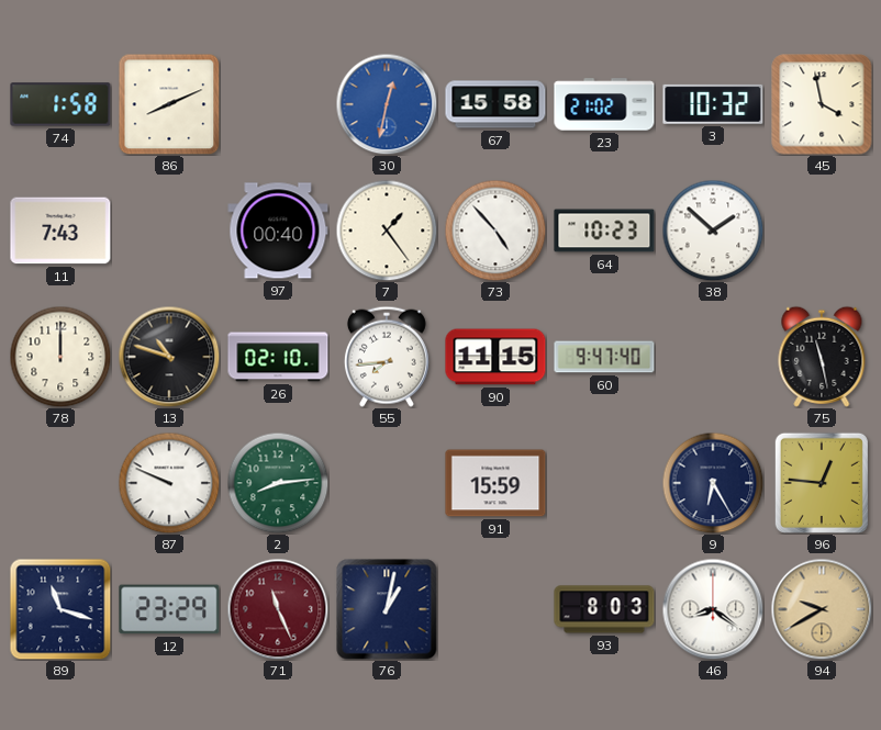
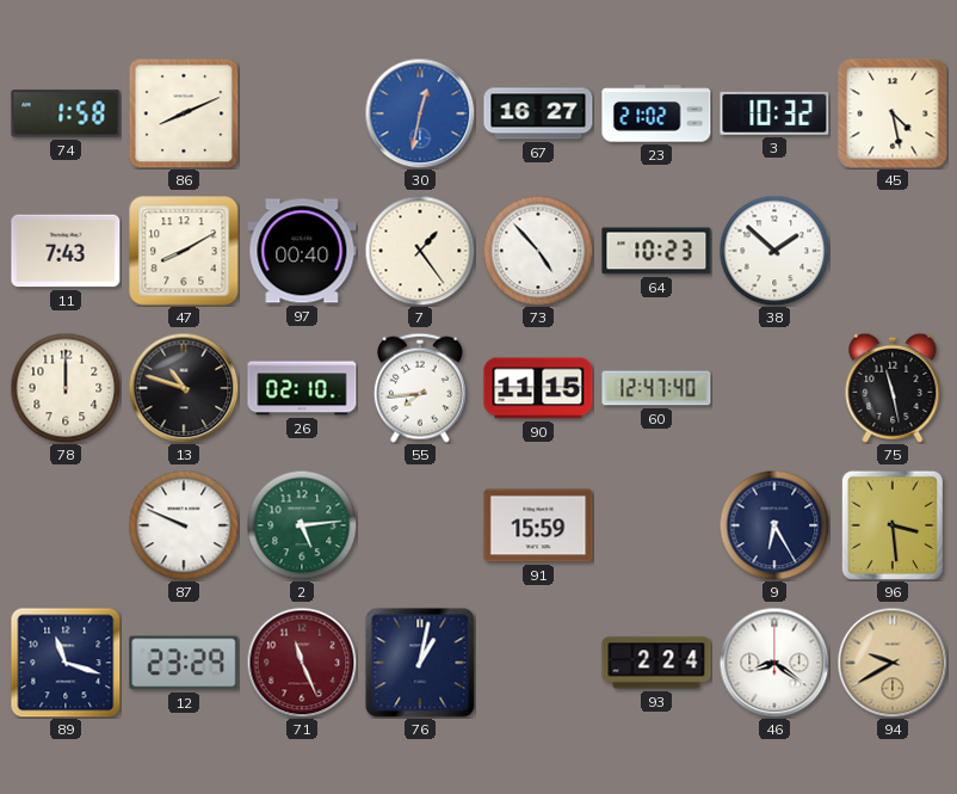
67: 15:58 -> 16:27 (538, 113)
45: 3:58 -> 4:28 (893, 113)
47: none -> 8:10 (184, 251)
60: 9:47 -> 12:47 (656, 388)
2: 8:14 -> 5:14 (302, 525)
96: 12:46 -> 3:29 (893, 525)
93: 8:03 -> 2:24 (656, 663)
